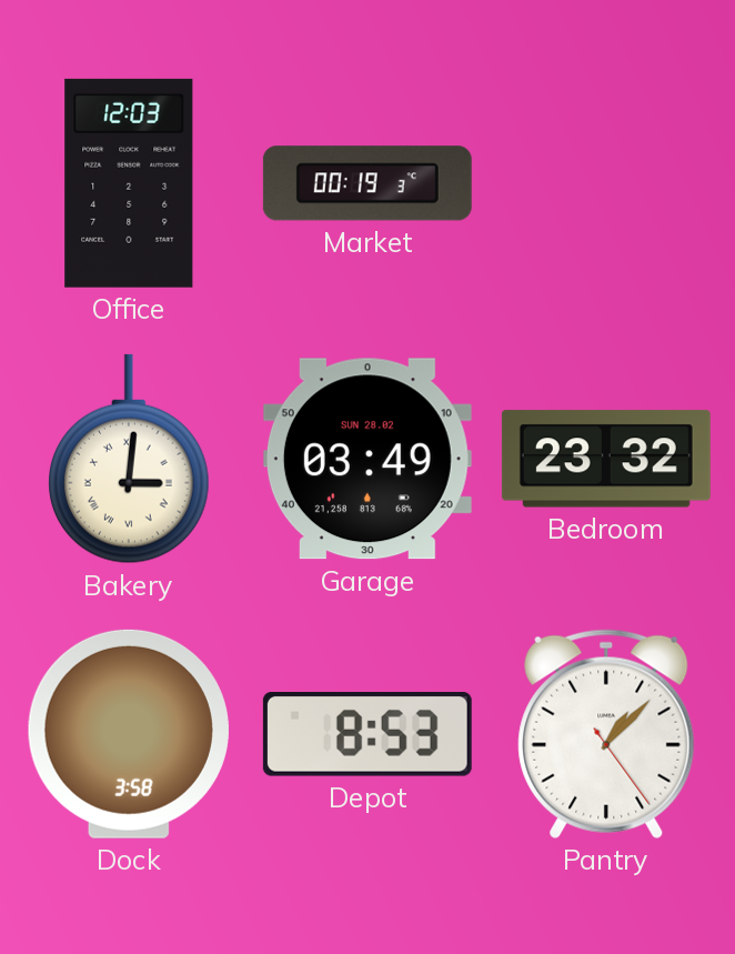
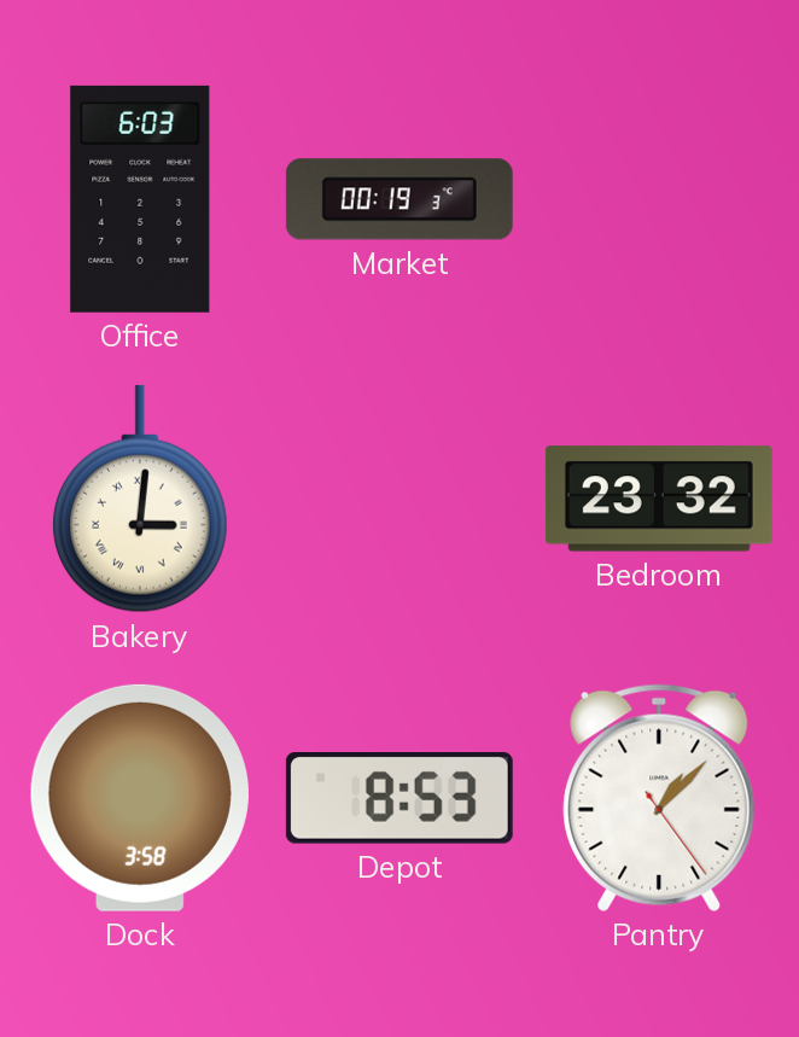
Office: 12:03 -> 6:03 (140, 199)
Garage: 03:49 -> none (367, 459)
